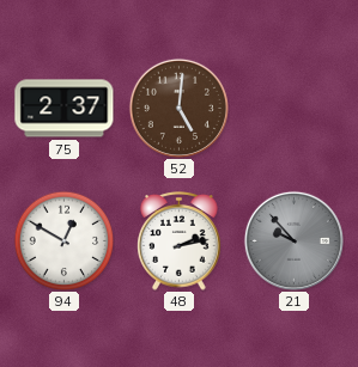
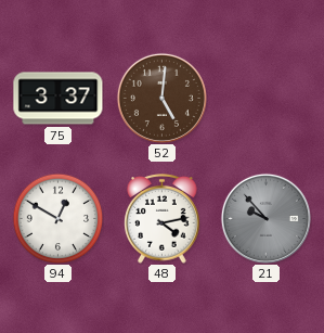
75: 2:37 -> 3:37 (59, 99)
48: 2:13 -> 4:13 (163, 219)
